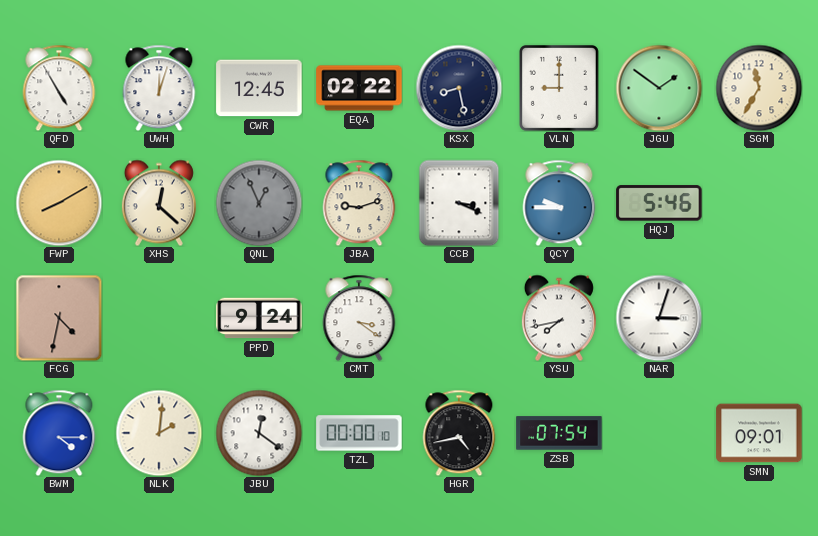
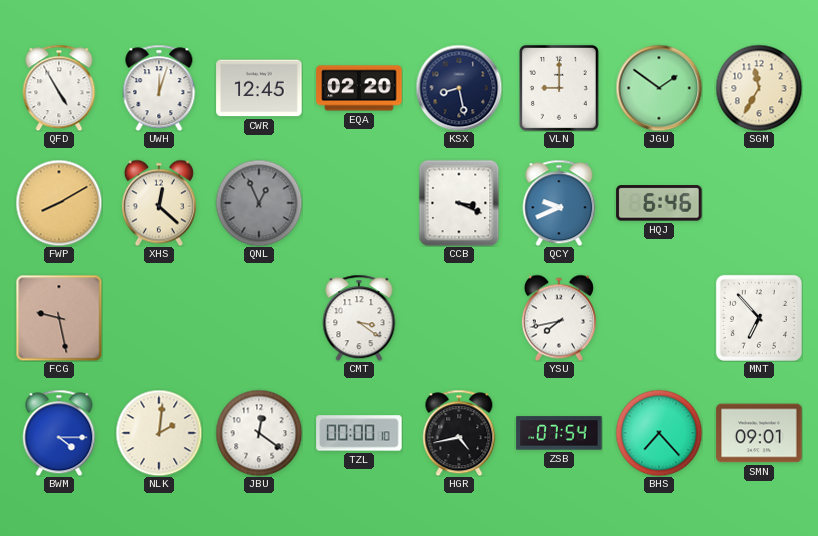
EQA: 02:22 -> 02:20 (359, 88)
JBA: 9:12 -> none (359, 203)
QCY: 9:45 -> 9:41 (559, 203)
HQJ: 5:46 -> 6:46 (659, 203)
FCG: 4:32 -> 9:28 (59, 318)
PPD: 9:24 -> none (259, 318)
NAR: 3:03 -> none (659, 318)
MNT: none -> 6:53 (759, 318)
BHS: none -> 7:23 (659, 433)
